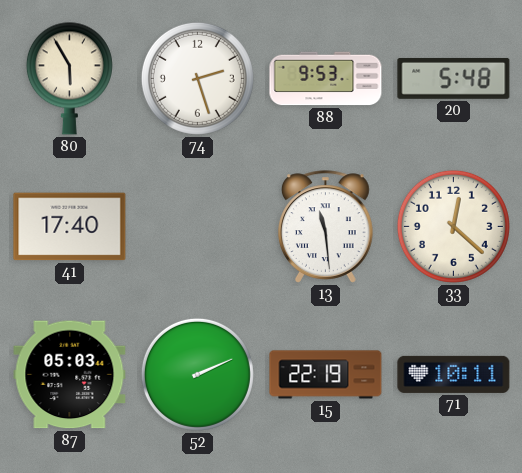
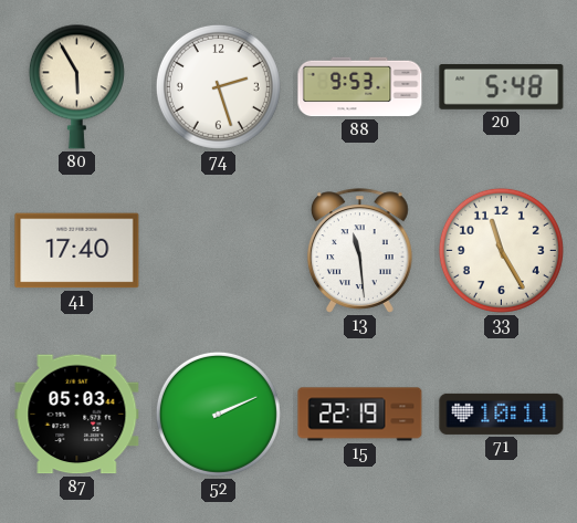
33: 12:22 -> 11:25 (501, 250)
